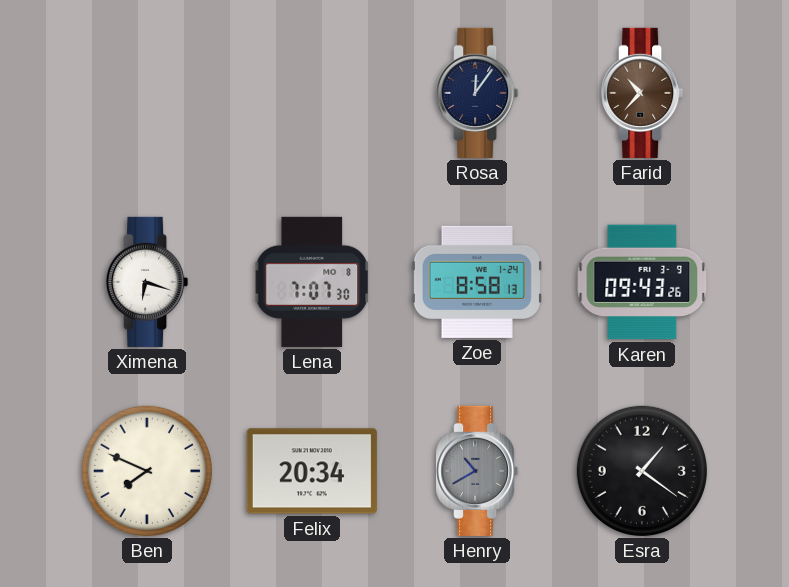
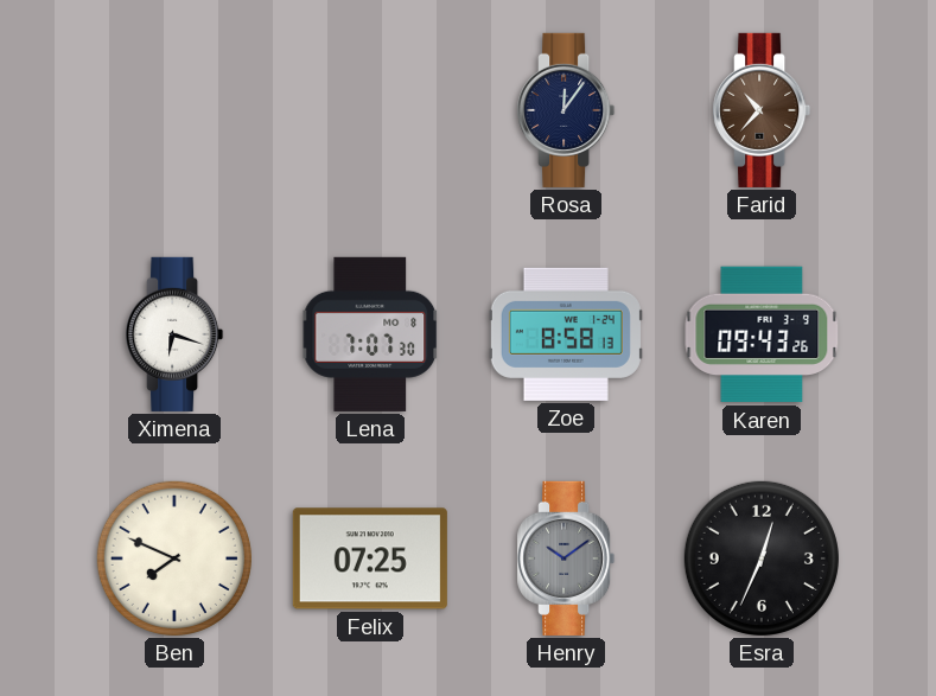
Felix: 20:34 -> 07:25 (370, 558)
Henry: 10:40 -> 10:09 (566, 558)
Esra: 1:21 -> 12:34 (762, 558)
